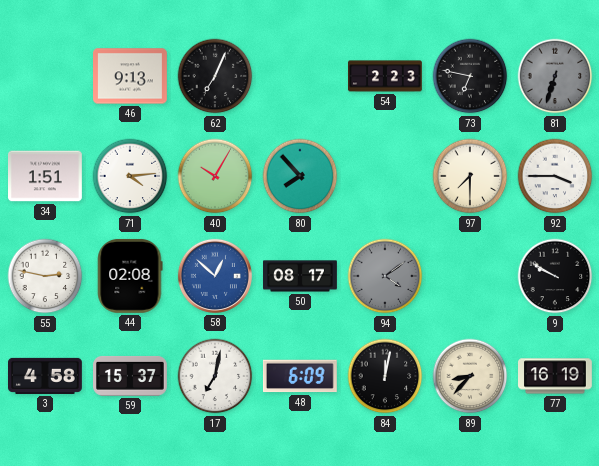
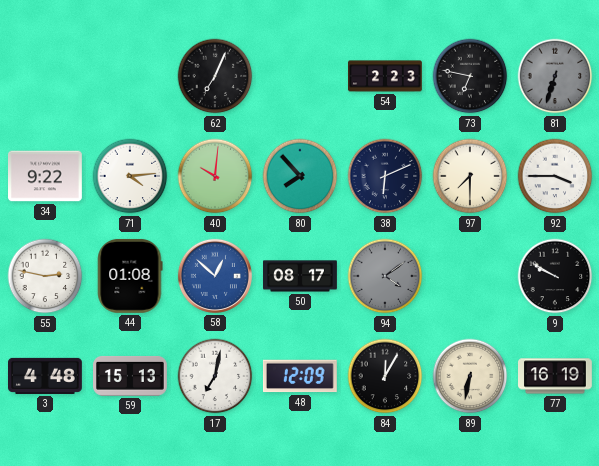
46: 9:13 -> none (131, 76)
34: 1:51 -> 9:22 (46, 176)
40: 10:05 -> 10:01 (215, 176)
38: none -> 6:11 (385, 176)
44: 02:08 -> 01:08 (130, 276)
3: 4:58 -> 4:48 (46, 376)
59: 15:37 -> 15:13 (131, 376)
48: 6:09 -> 12:09 (300, 376)
84: 12:02 -> 12:05 (385, 376)
89: 8:37 -> 6:32 (470, 376)
